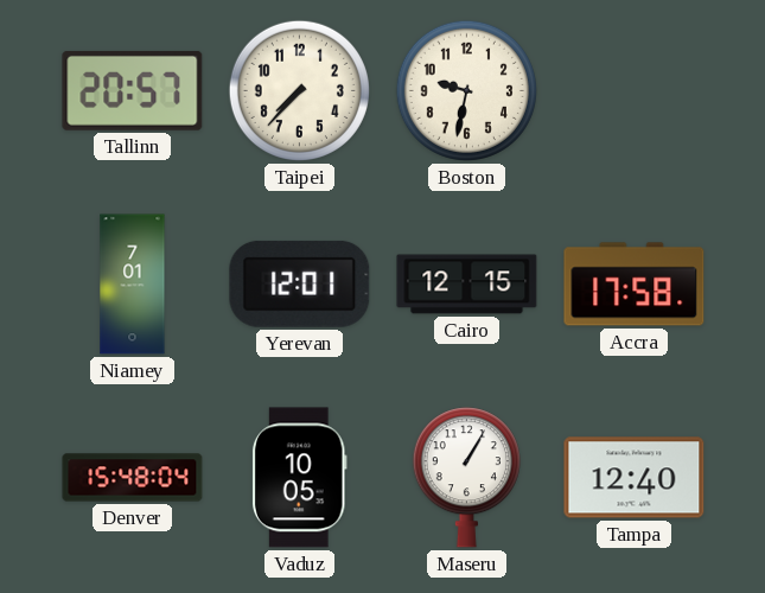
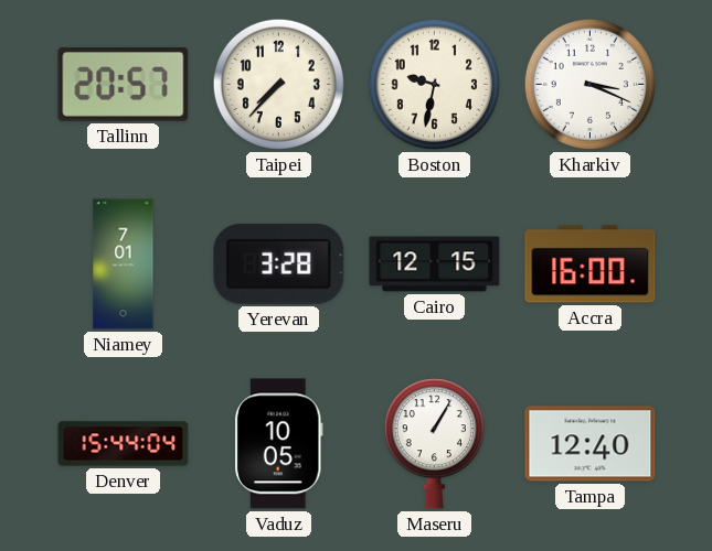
Kharkiv: none -> 3:19 (589, 84)
Yerevan: 12:01 -> 3:28 (279, 263)
Accra: 17:58 -> 16:00 (591, 264)
Denver: 15:48 -> 15:44 (124, 444)
